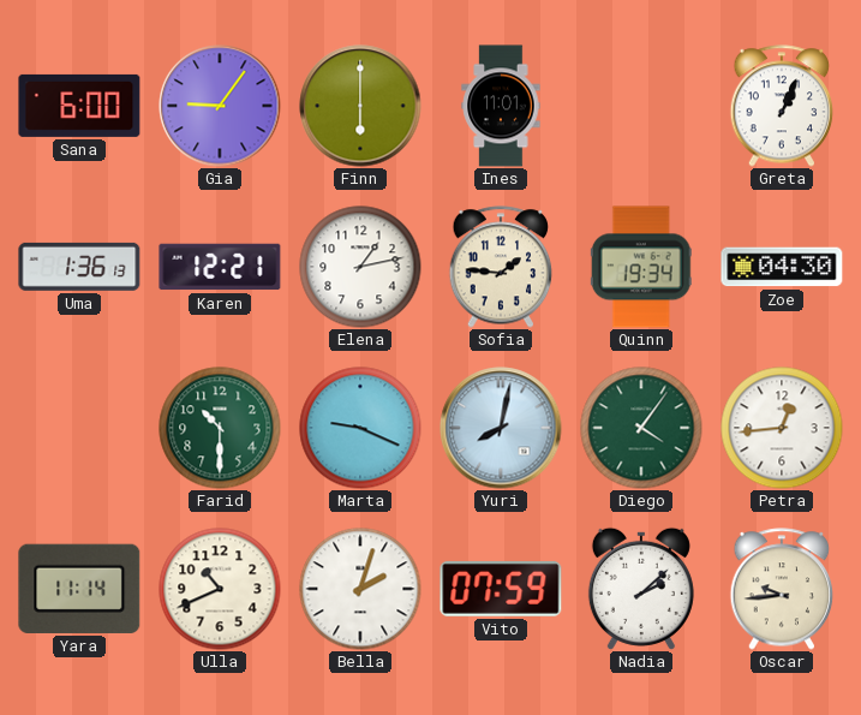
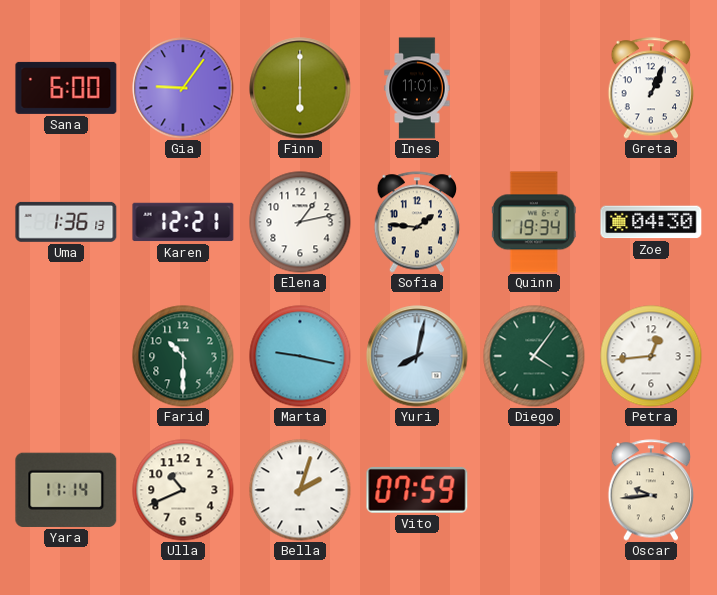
Marta: 9:19 -> 9:17 (300, 356)
Nadia: 2:08 -> none (641, 589)
